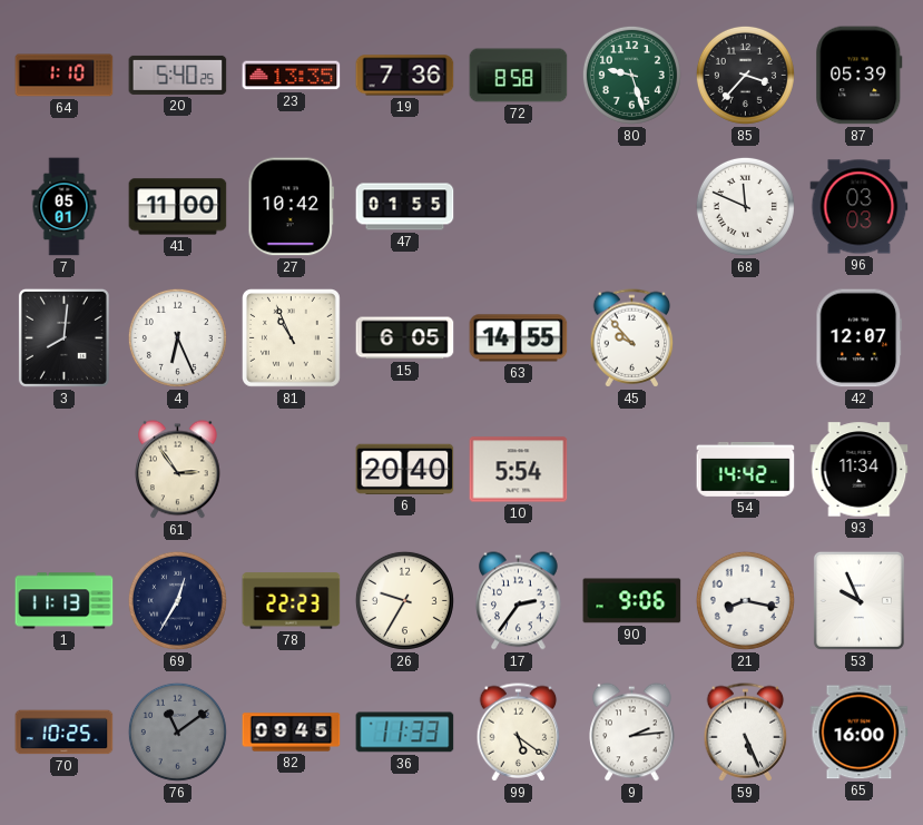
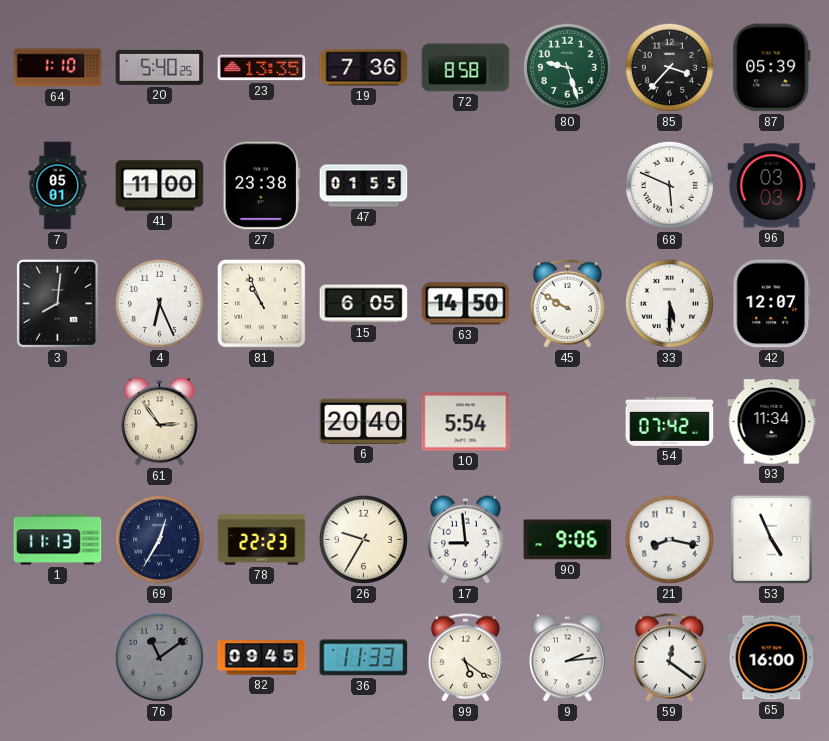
27: 10:42 -> 23:38 (261, 186)
68: 11:49 -> 5:49 (669, 185)
63: 14:55 -> 14:50 (466, 304)
45: 9:53 -> 9:50 (568, 304)
33: none -> 5:30 (669, 303)
54: 14:42 -> 07:42 (670, 421)
17: 2:36 -> 8:59 (466, 540)
53: 9:56 -> 4:56 (771, 539)
70: 10:25 -> none (65, 733)
59: 5:26 -> 12:21 (670, 658)
